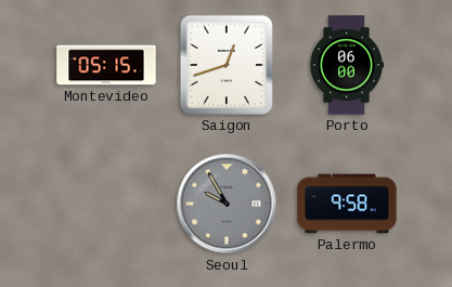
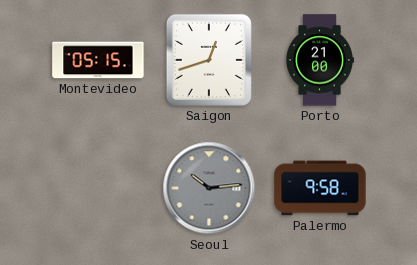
Porto: 06:00 -> 21:00 (319, 60)
Seoul: 9:55 -> 10:14 (209, 188)
